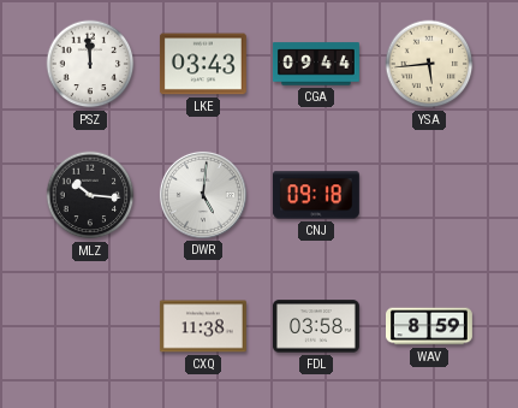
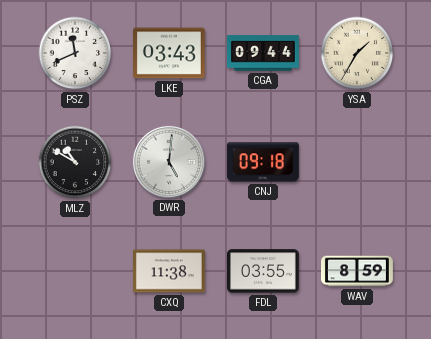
PSZ: 11:59 -> 11:41 (75, 53)
YSA: 5:44 -> 1:35 (357, 53)
MLZ: 10:16 -> 10:50 (75, 162)
FDL: 03:58 -> 03:55 (263, 271)
